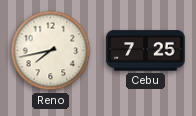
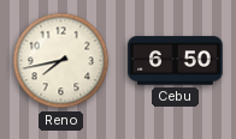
Cebu: 7:25 -> 6:50 (176, 61)
